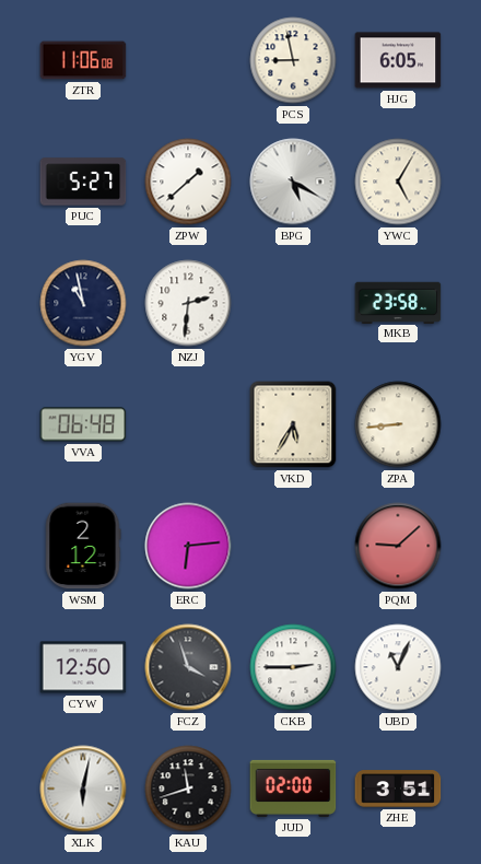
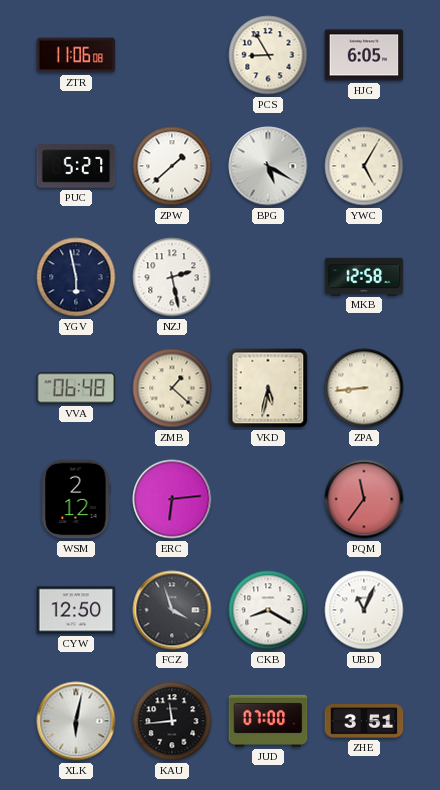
PCS: 8:58 -> 8:55 (268, 55)
YGV: 10:58 -> 5:58 (76, 277)
NZJ: 2:31 -> 2:28 (172, 277)
MKB: 23:58 -> 12:58 (364, 276)
ZMB: none -> 1:22 (172, 388)
VKD: 5:35 -> 5:32 (268, 388)
PQM: 9:08 -> 11:36 (364, 499)
CKB: 2:45 -> 8:20 (268, 610)
KAU: 11:42 -> 11:44 (172, 721)
JUD: 02:00 -> 07:00 (268, 721)
